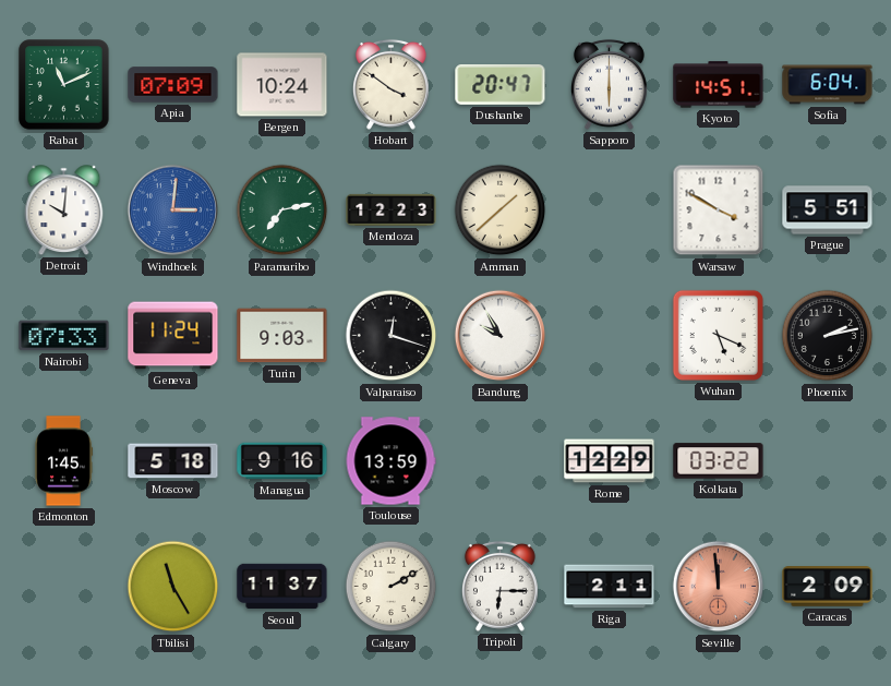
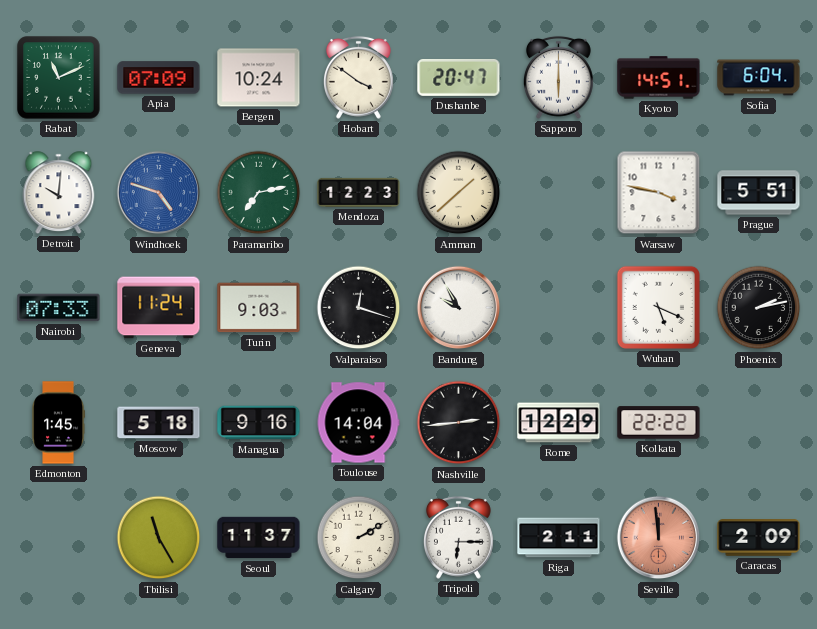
Windhoek: 3:01 -> 4:48 (159, 193)
Warsaw: 3:50 -> 3:47 (659, 193)
Toulouse: 13:59 -> 14:04 (358, 423)
Nashville: none -> 2:44 (459, 423)
Kolkata: 03:22 -> 22:22 (659, 423)
